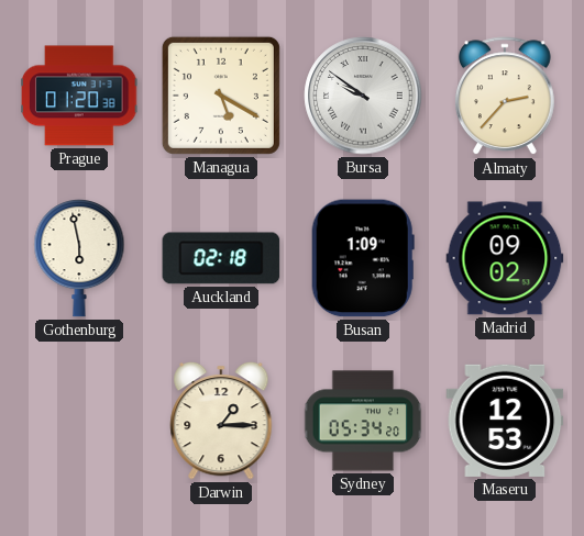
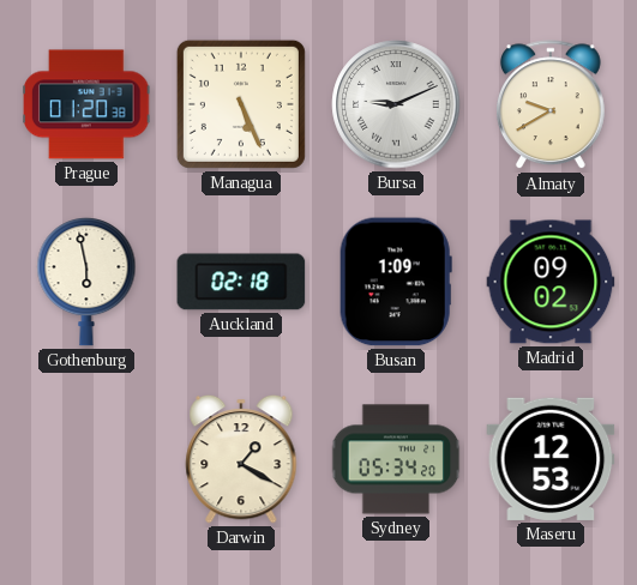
Managua: 5:20 -> 5:26 (241, 104)
Bursa: 9:51 -> 9:11 (396, 104)
Almaty: 2:37 -> 9:40 (551, 105)
Darwin: 1:15 -> 1:20 (241, 459)
